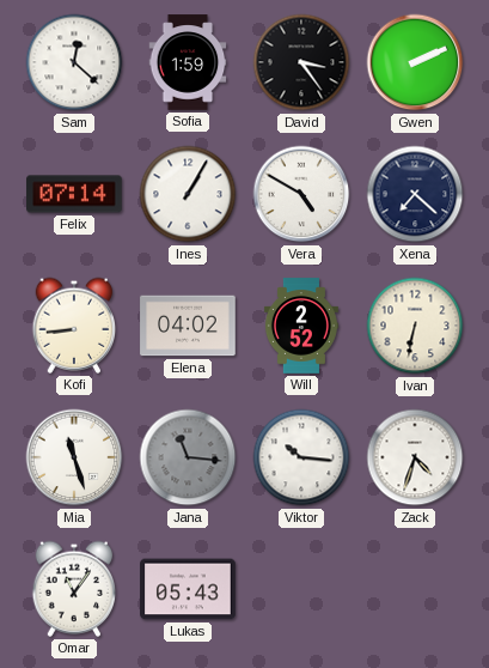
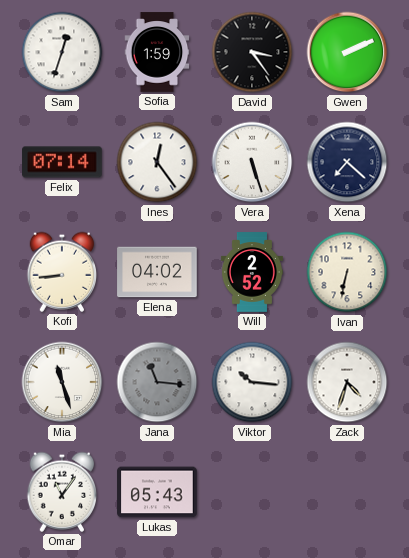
Sam: 12:22 -> 12:33 (62, 52)
Ines: 1:05 -> 12:24 (157, 162)
Vera: 4:50 -> 5:27 (252, 162)
